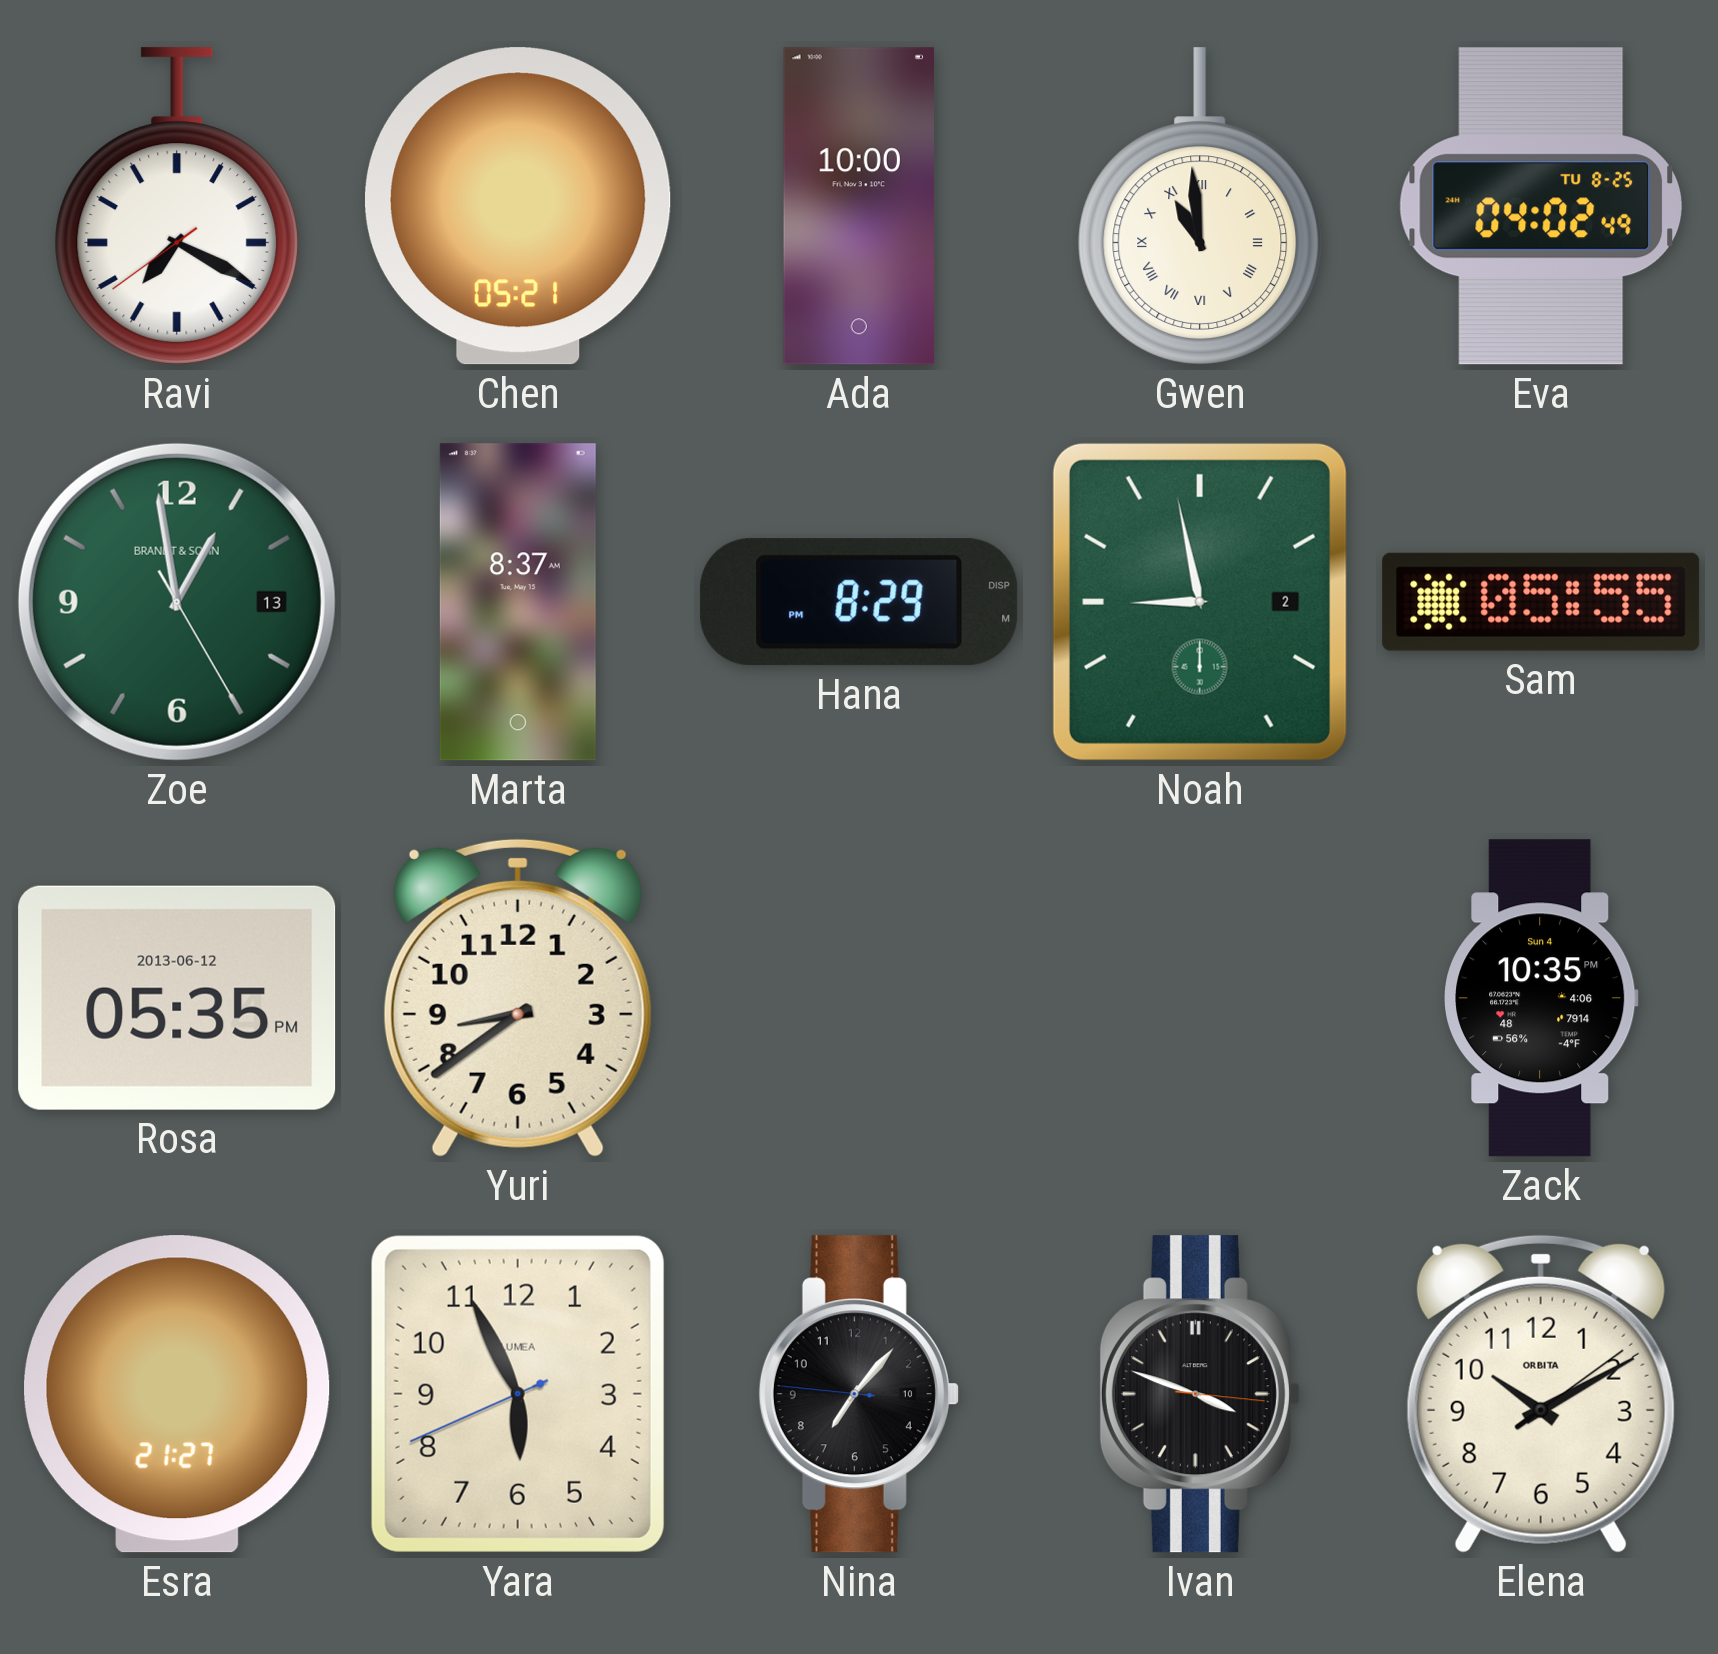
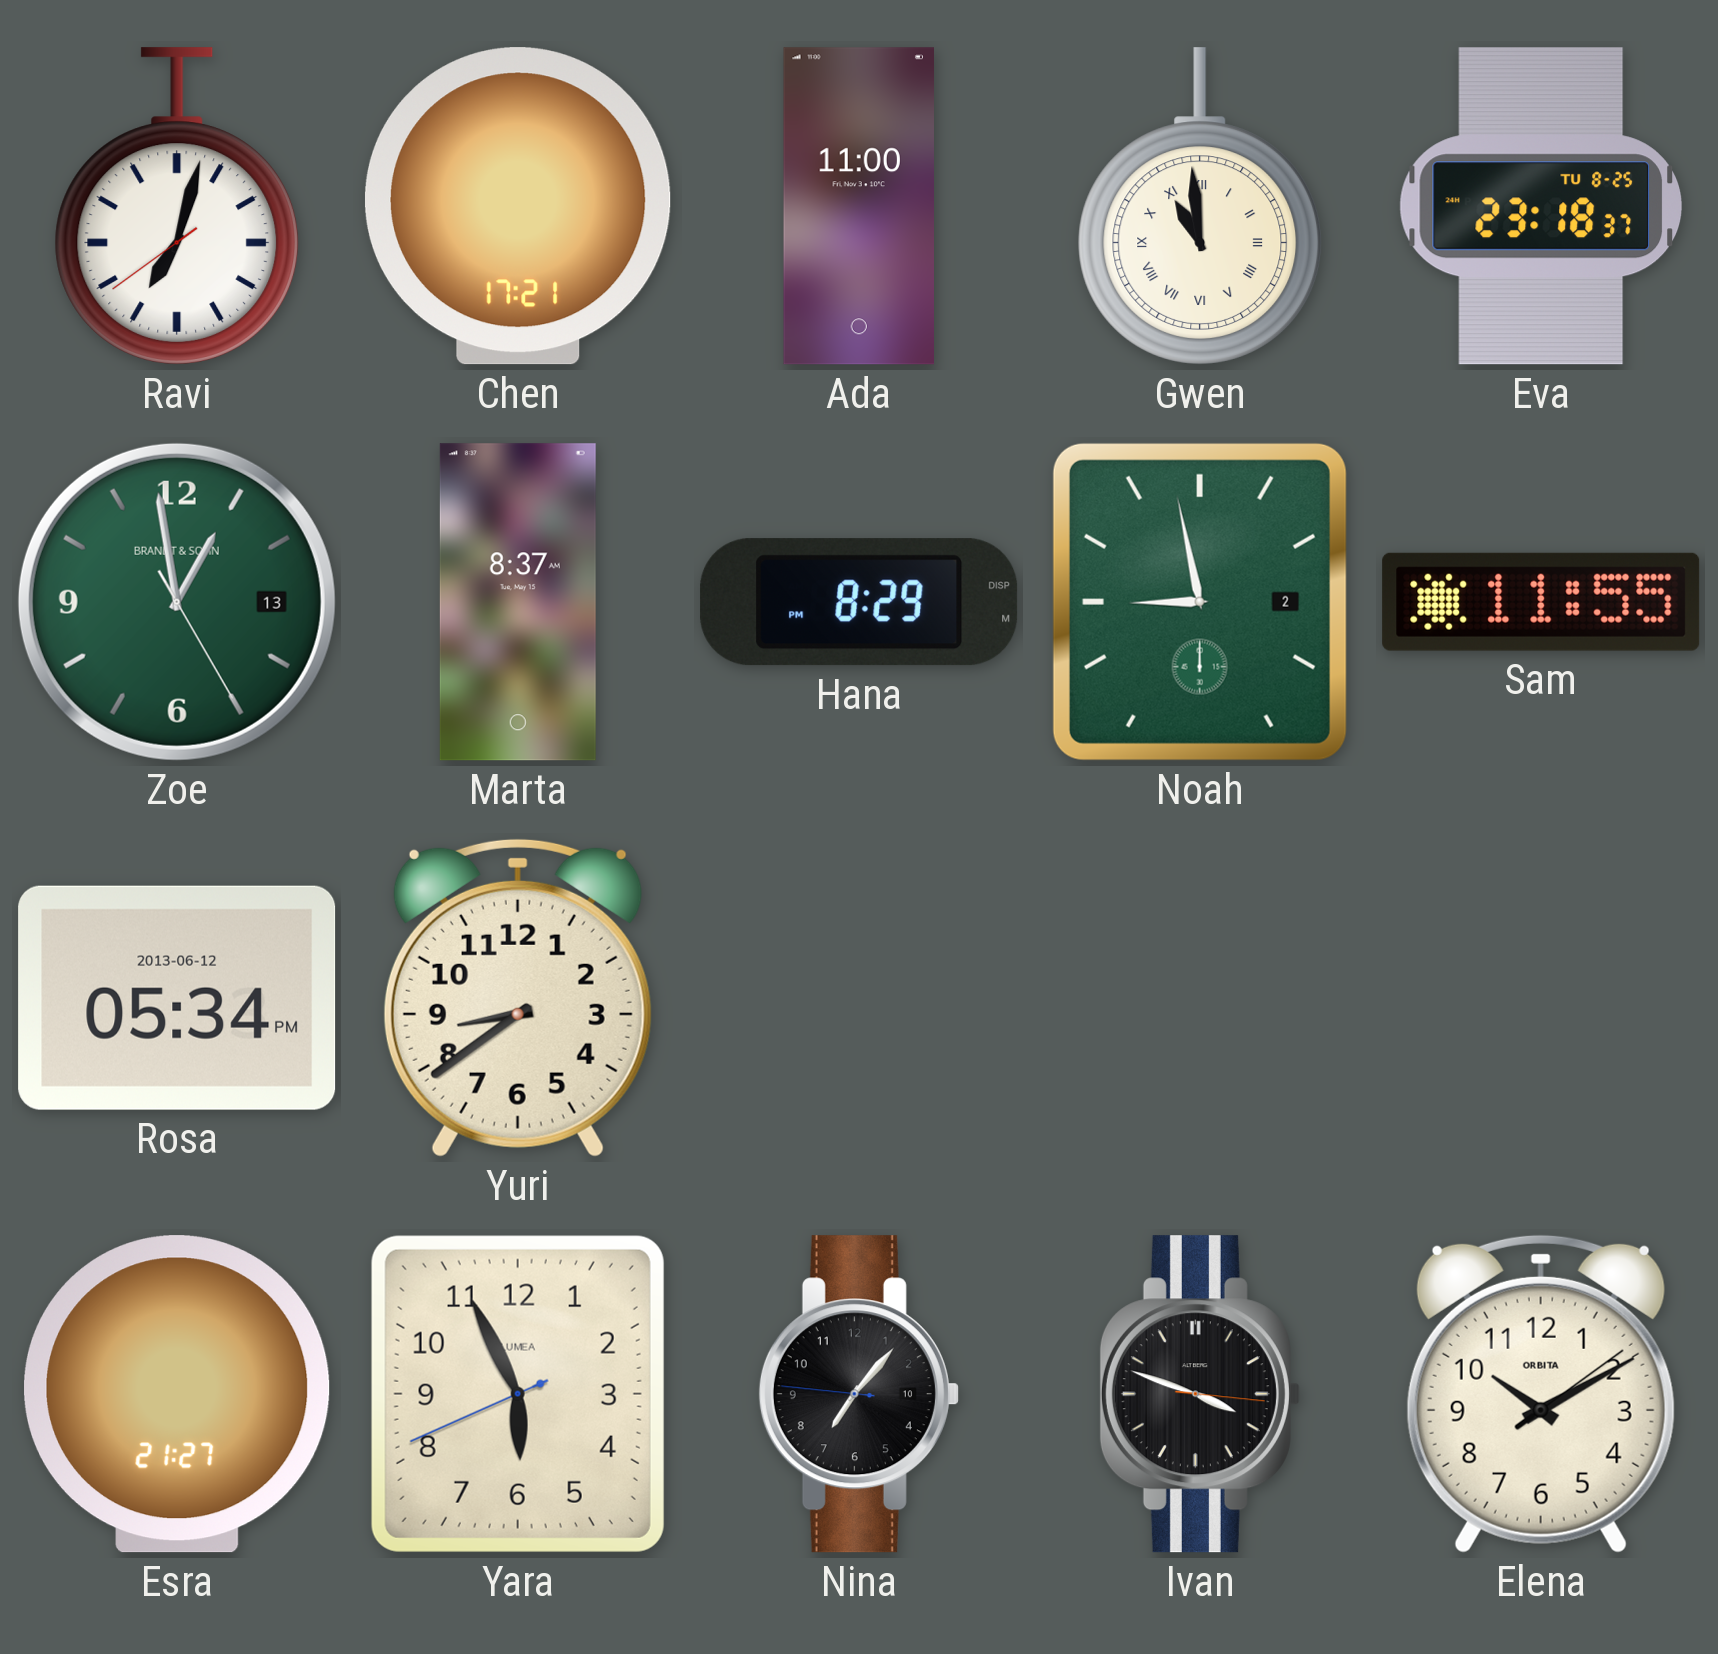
Ravi: 7:19 -> 7:02 (177, 206)
Chen: 05:21 -> 17:21 (518, 206)
Ada: 10:00 -> 11:00 (858, 206)
Eva: 04:02 -> 23:18 (1540, 206)
Sam: 05:55 -> 11:55 (1541, 602)
Rosa: 05:35 -> 05:34 (177, 998)
Zack: 10:35 -> none (1542, 998)
